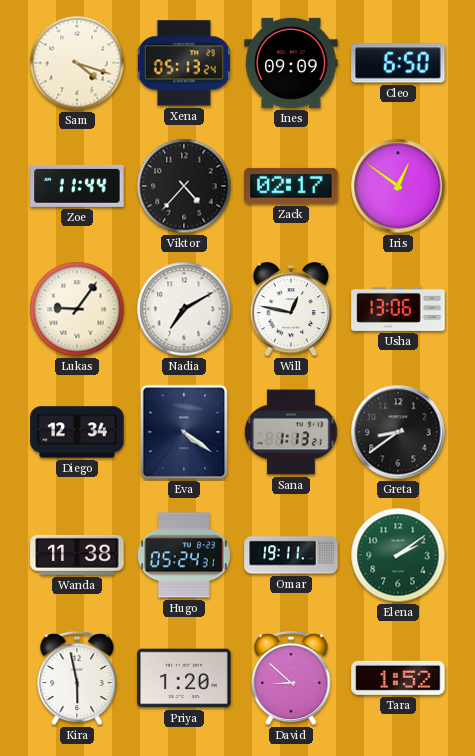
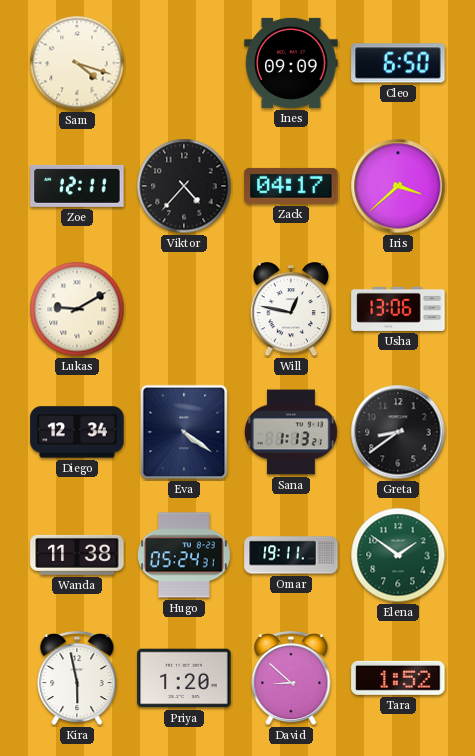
Xena: 05:13 -> none (184, 63)
Zoe: 11:44 -> 12:11 (77, 186)
Zack: 02:17 -> 04:17 (291, 186)
Iris: 12:51 -> 3:38 (398, 186)
Lukas: 9:06 -> 9:10 (77, 309)
Nadia: 7:10 -> none (184, 309)
Elena: 2:09 -> 1:51 (398, 555)
